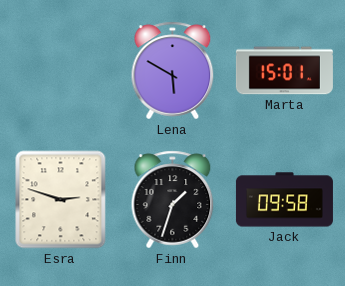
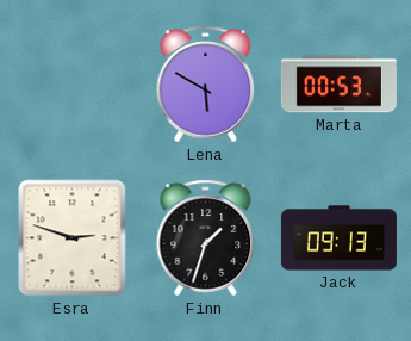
Marta: 15:01 -> 00:53 (338, 85)
Jack: 09:58 -> 09:13 (338, 238)
